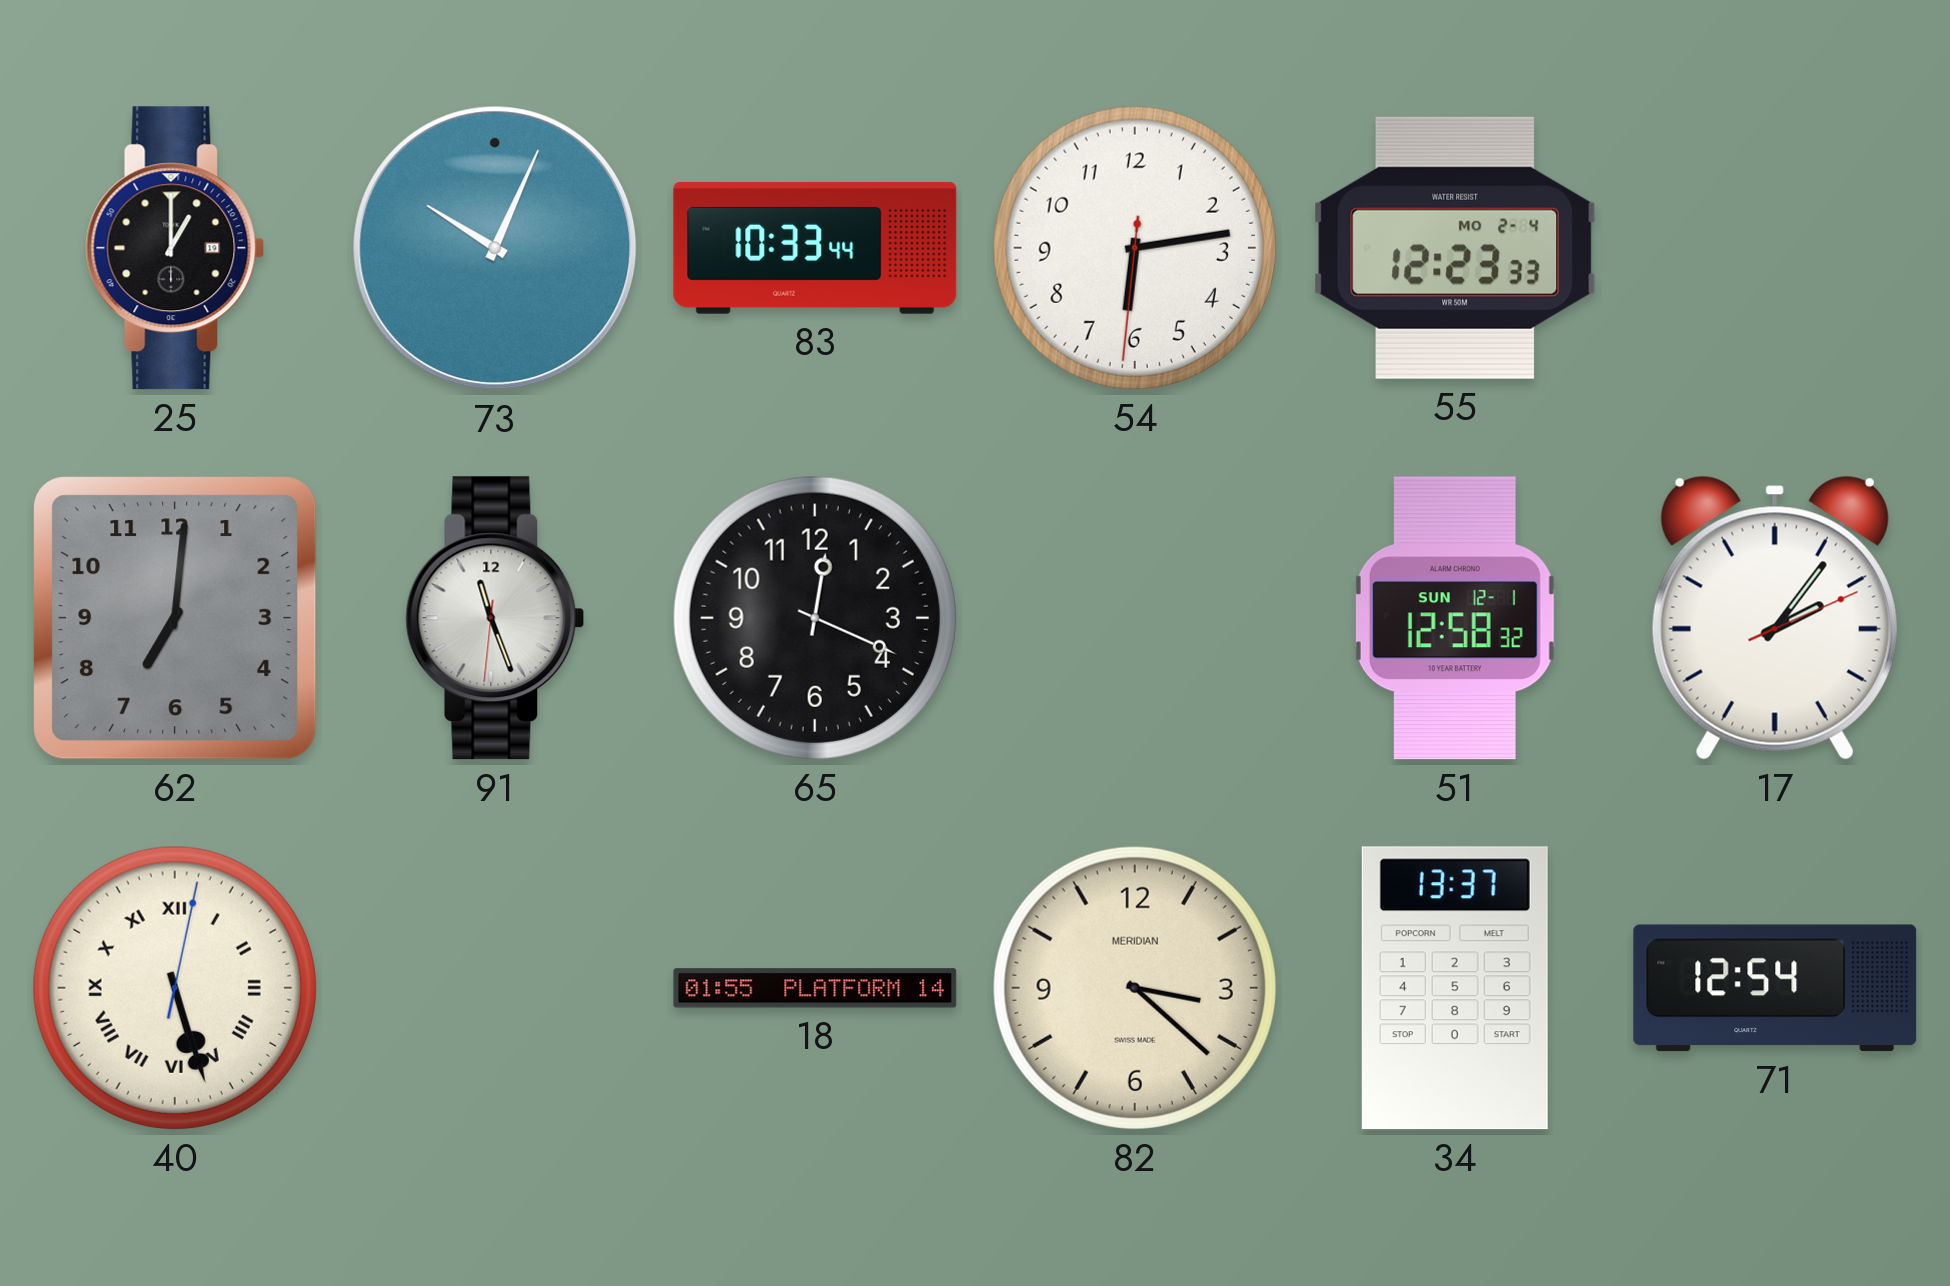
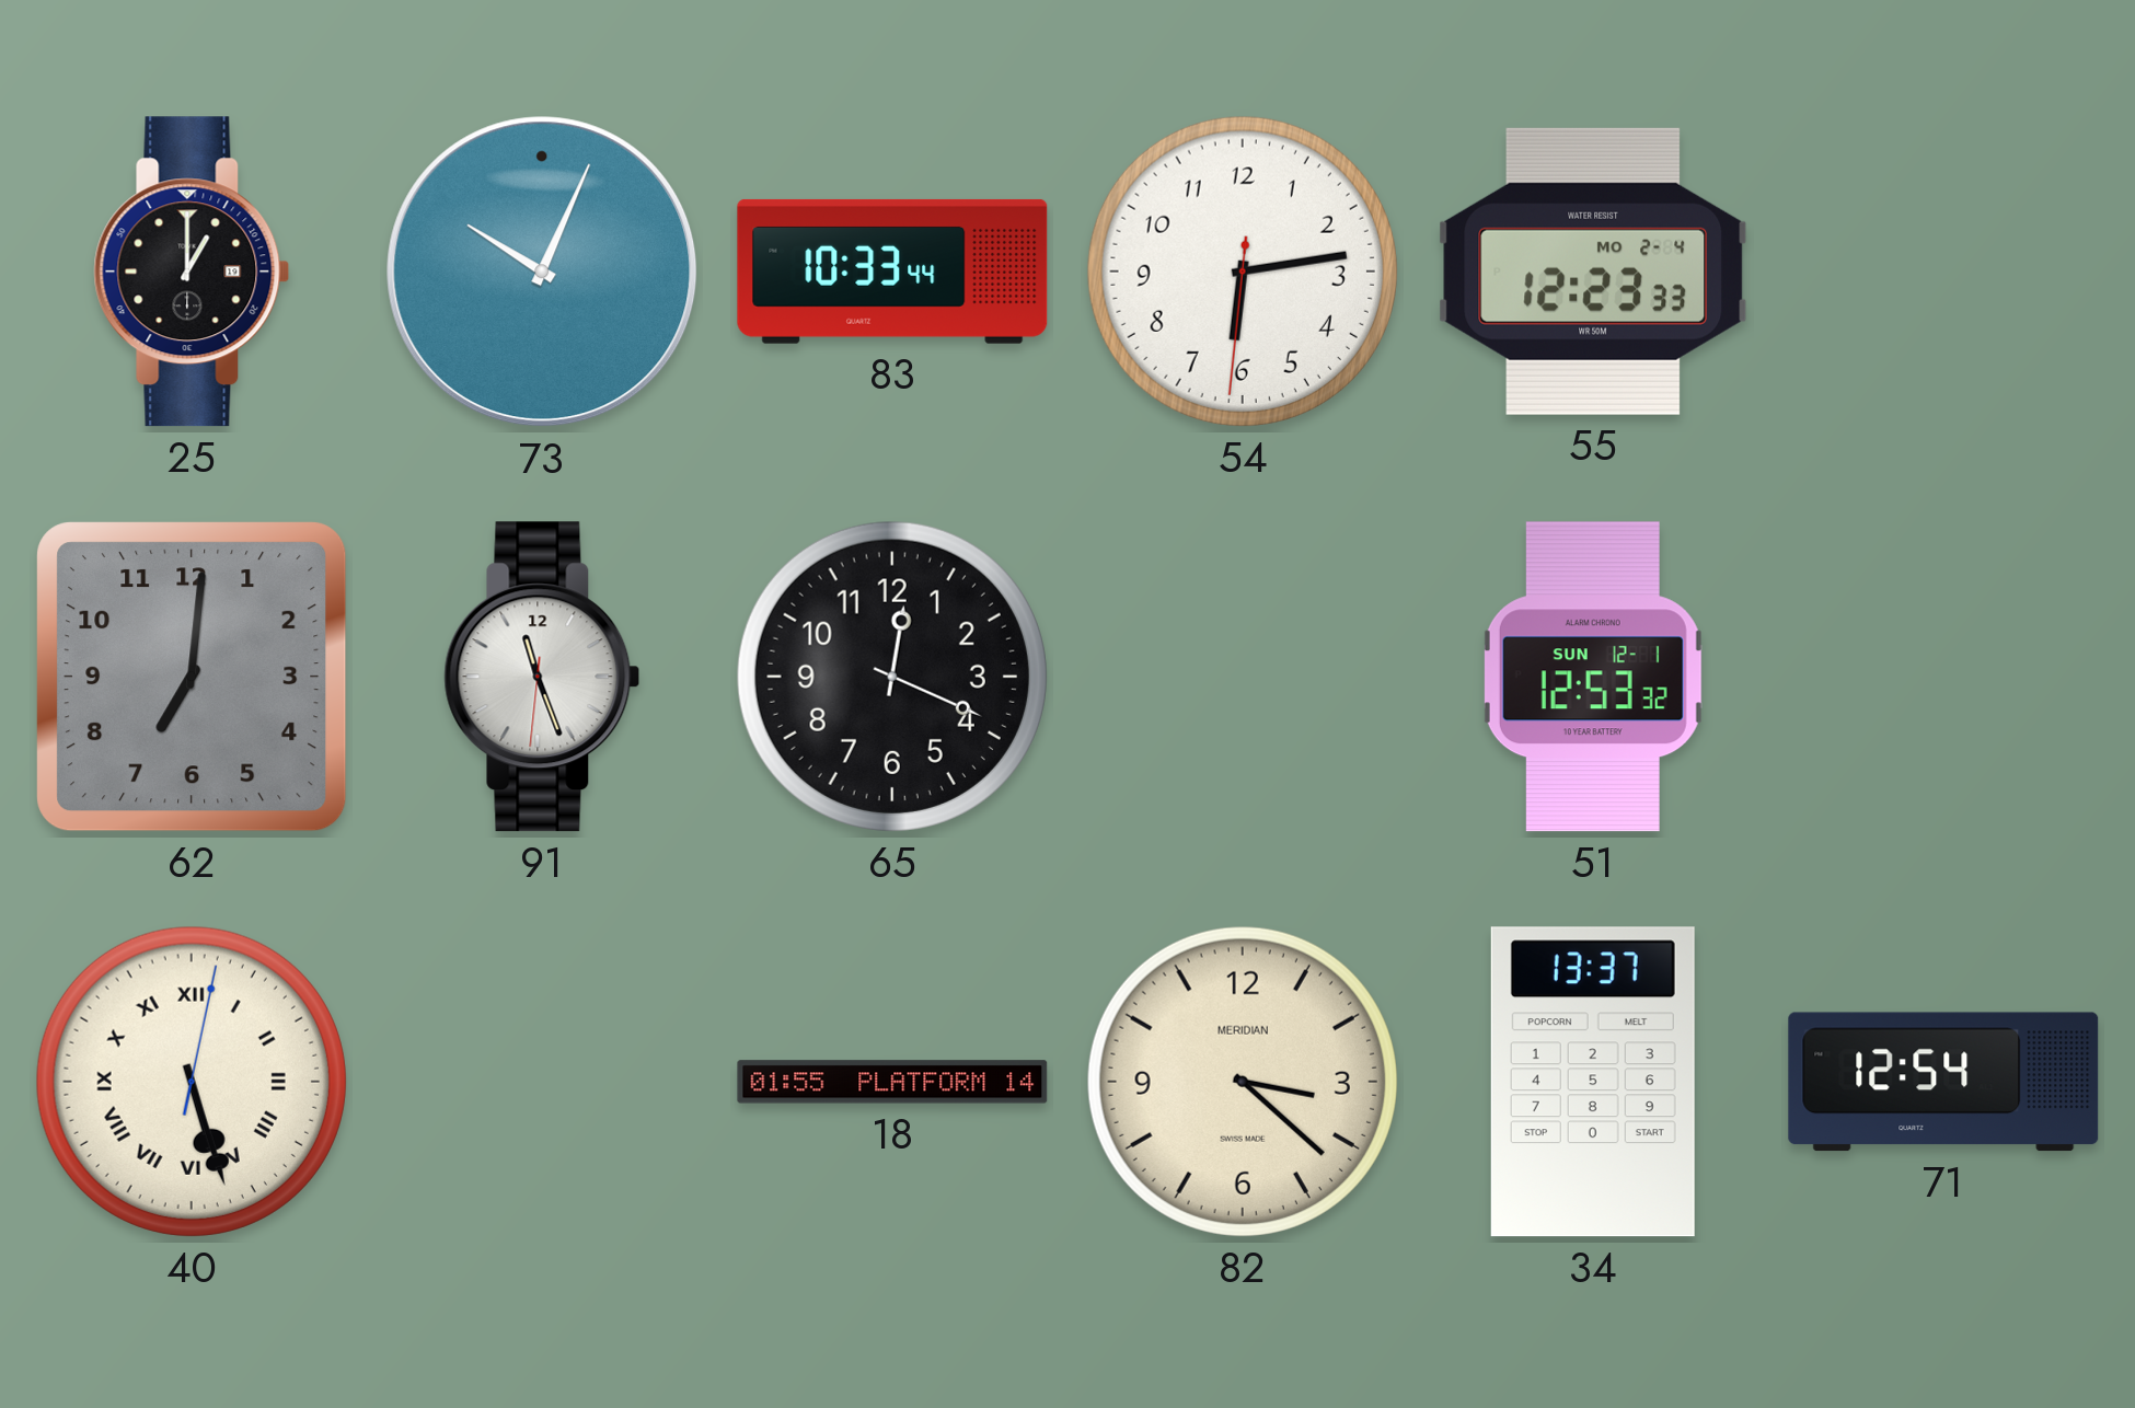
51: 12:58 -> 12:53 (1593, 677)
17: 2:06 -> none (1775, 618)
